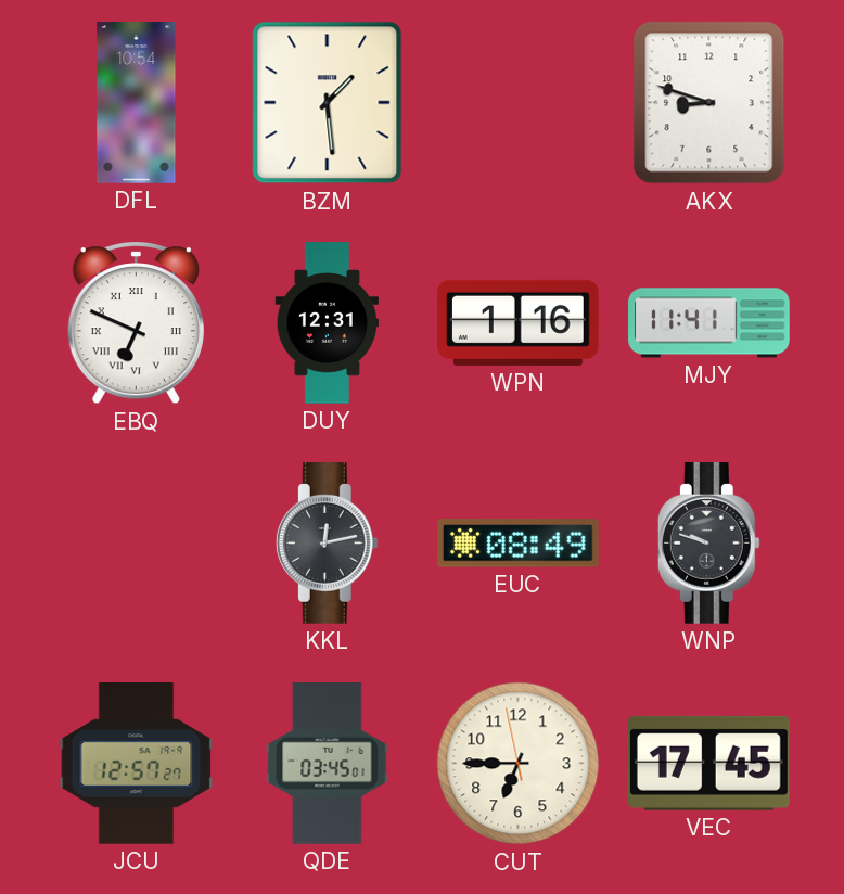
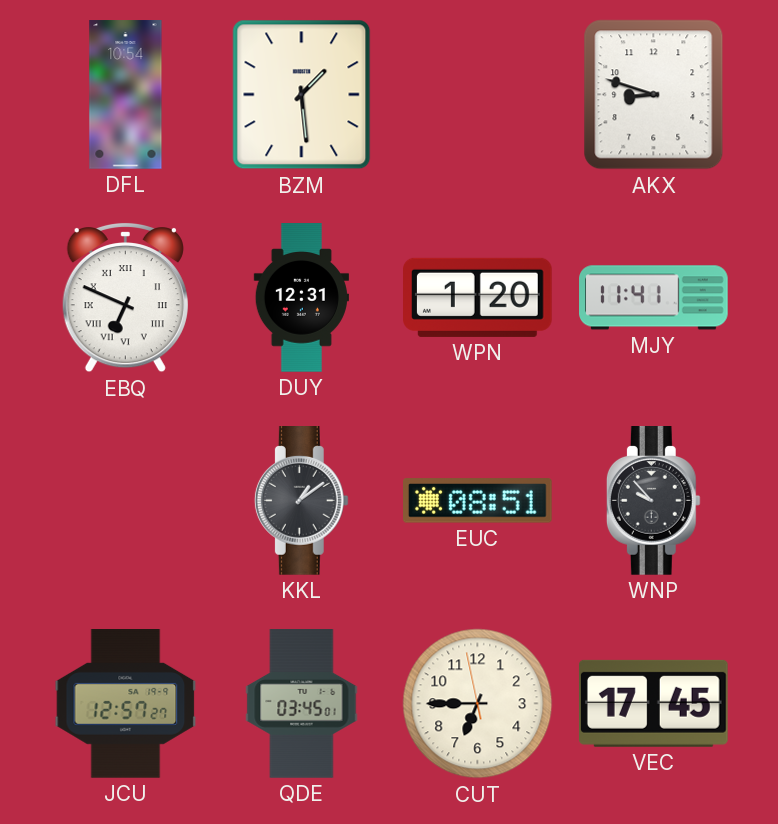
WPN: 1:16 -> 1:20 (478, 297)
KKL: 12:13 -> 1:09 (301, 501)
EUC: 08:49 -> 08:51 (478, 501)
WNP: 9:48 -> 9:53 (653, 501)
